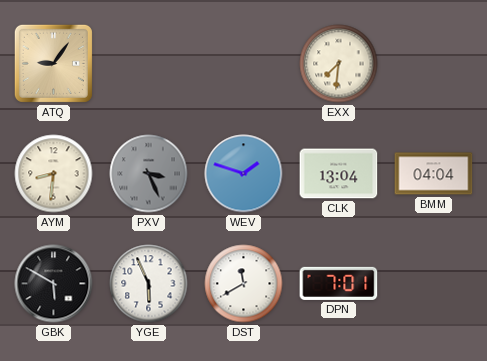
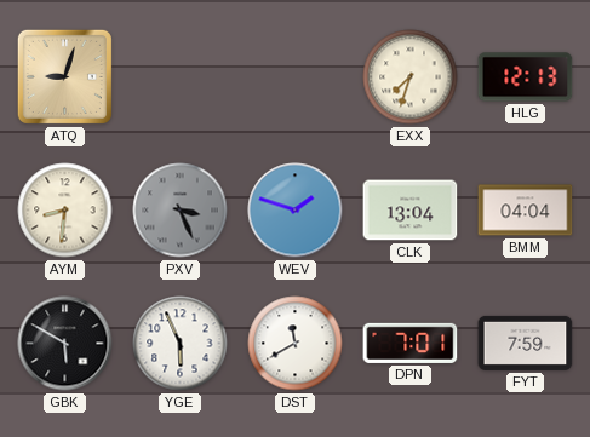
ATQ: 9:06 -> 9:03 (64, 76)
EXX: 7:31 -> 7:33 (411, 77)
HLG: none -> 12:13 (526, 77)
FYT: none -> 7:59 (526, 343)
